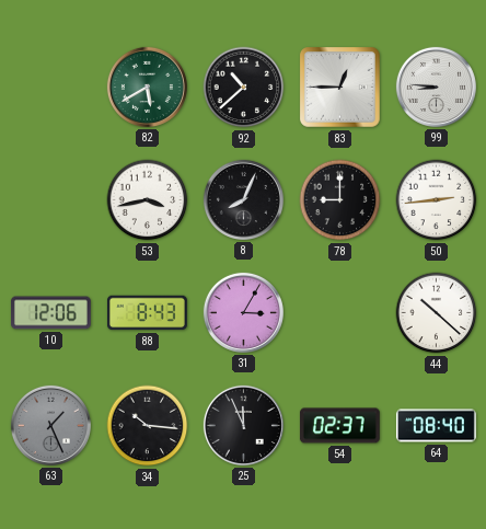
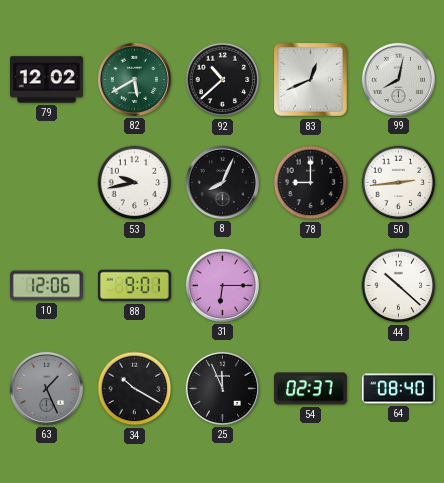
79: none -> 12:02 (46, 80)
83: 12:45 -> 12:41 (311, 80)
99: 8:46 -> 8:02 (398, 79)
53: 3:43 -> 9:43 (135, 183)
88: 8:43 -> 9:01 (134, 286)
31: 3:05 -> 6:15 (222, 285)
34: 10:16 -> 10:20 (135, 389)
